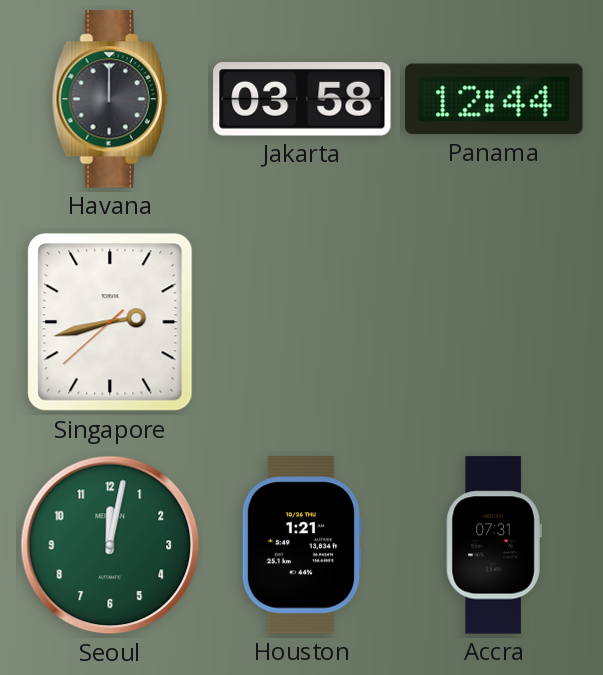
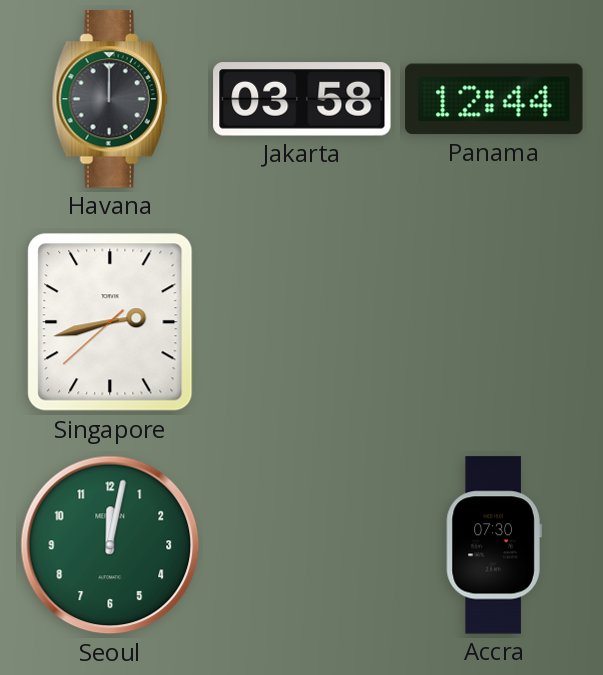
Houston: 1:21 -> none (302, 545)
Accra: 07:31 -> 07:30 (494, 545)
